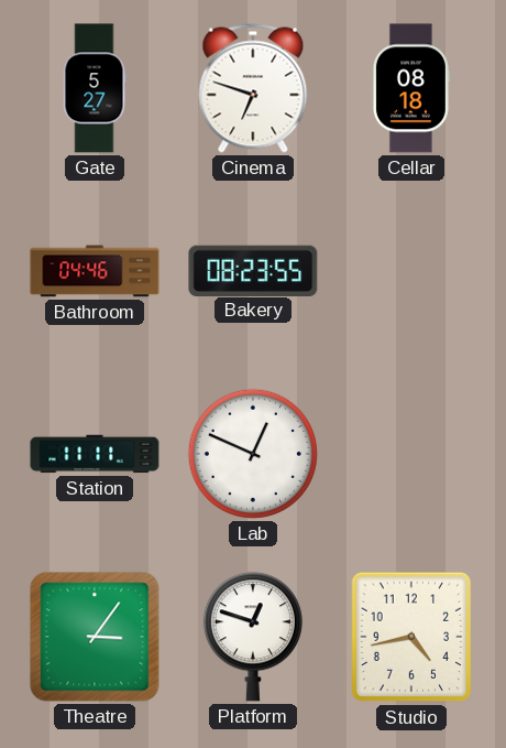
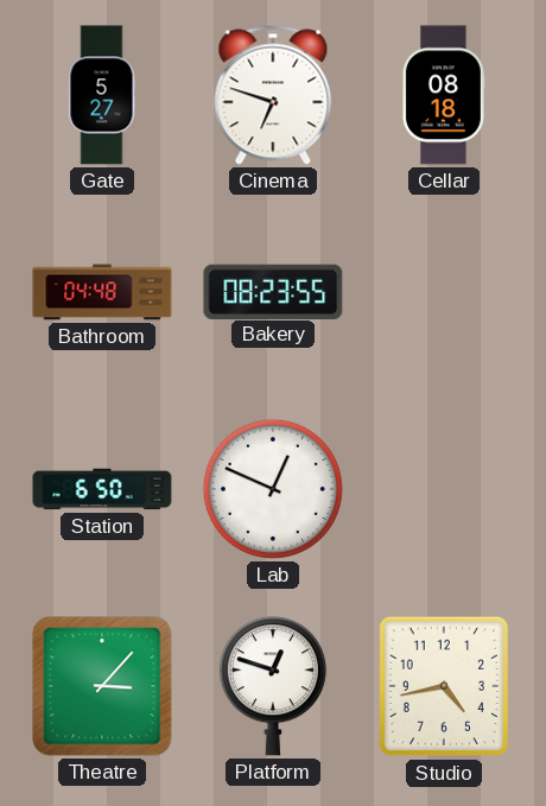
Bathroom: 04:46 -> 04:48 (102, 292)
Station: 11:11 -> 6:50 (102, 489)
Theatre: 3:06 -> 3:07 (102, 686)
